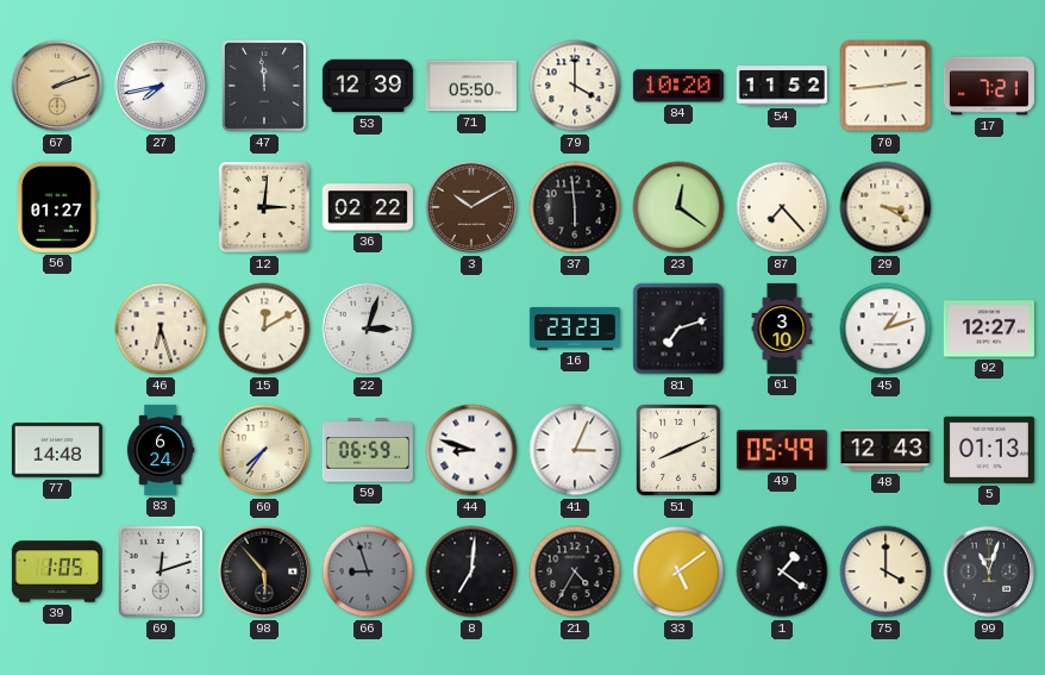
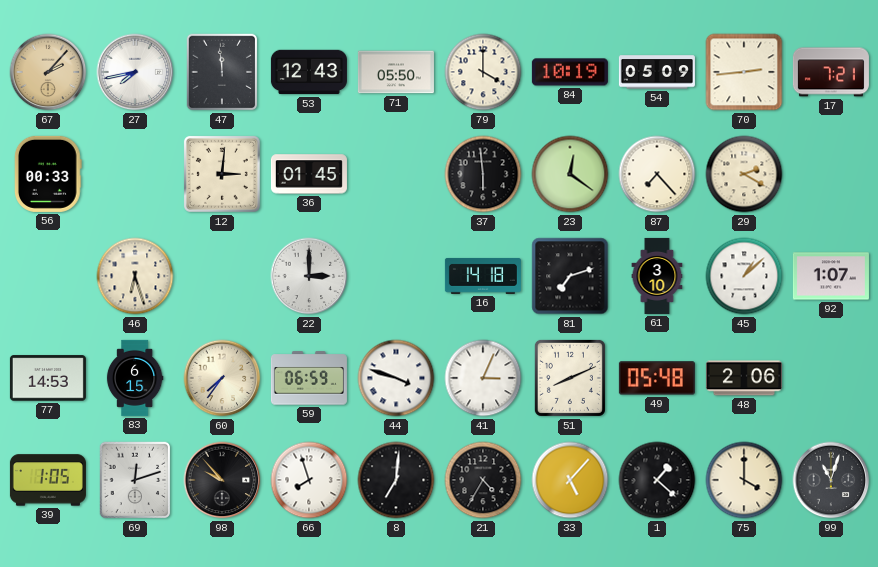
67: 2:12 -> 2:07 (48, 72)
53: 12:39 -> 12:43 (309, 72)
84: 10:20 -> 10:19 (570, 72)
54: 11:52 -> 05:09 (657, 72)
56: 01:27 -> 00:33 (48, 174)
36: 02:22 -> 01:45 (309, 174)
3: 10:10 -> none (471, 207)
29: 3:20 -> 2:20 (744, 174)
15: 12:10 -> none (264, 329)
22: 3:03 -> 3:00 (309, 276)
16: 23:23 -> 14:18 (483, 276)
45: 1:12 -> 1:08 (744, 276)
92: 12:27 -> 1:07 (831, 276)
77: 14:48 -> 14:53 (48, 378)
83: 6:24 -> 6:15 (135, 378)
44: 8:48 -> 3:48 (396, 378)
49: 05:49 -> 05:48 (657, 378)
48: 12:43 -> 2:06 (744, 378)
5: 01:13 -> none (989, 450)
98: 5:53 -> 9:53 (222, 480)
66: 8:57 -> 7:57 (309, 480)
66 dial: grey -> white (309, 480)
33: 5:09 -> 5:07 (570, 480)
1: 1:21 -> 1:22 (657, 480)
